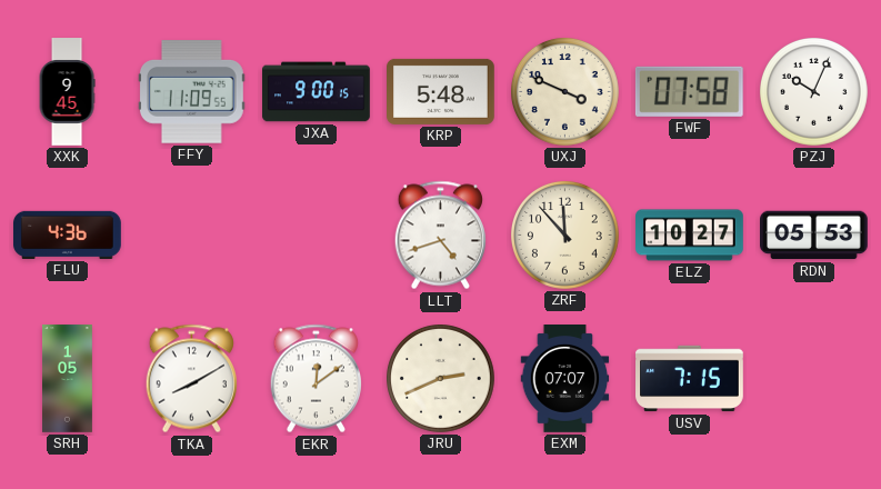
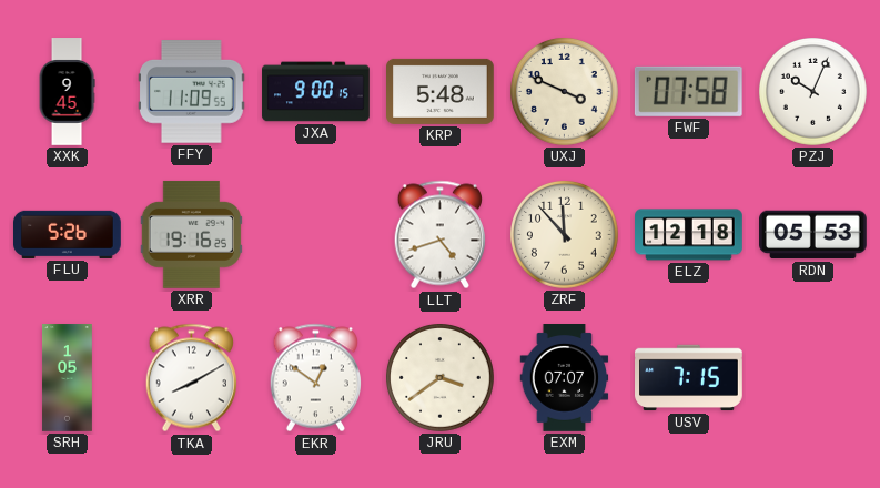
FLU: 4:36 -> 5:26 (68, 234)
XRR: none -> 19:16 (191, 234)
ELZ: 10:27 -> 12:18 (689, 235)
EKR: 12:09 -> 12:51 (315, 378)
JRU: 2:41 -> 3:39 (441, 378)
